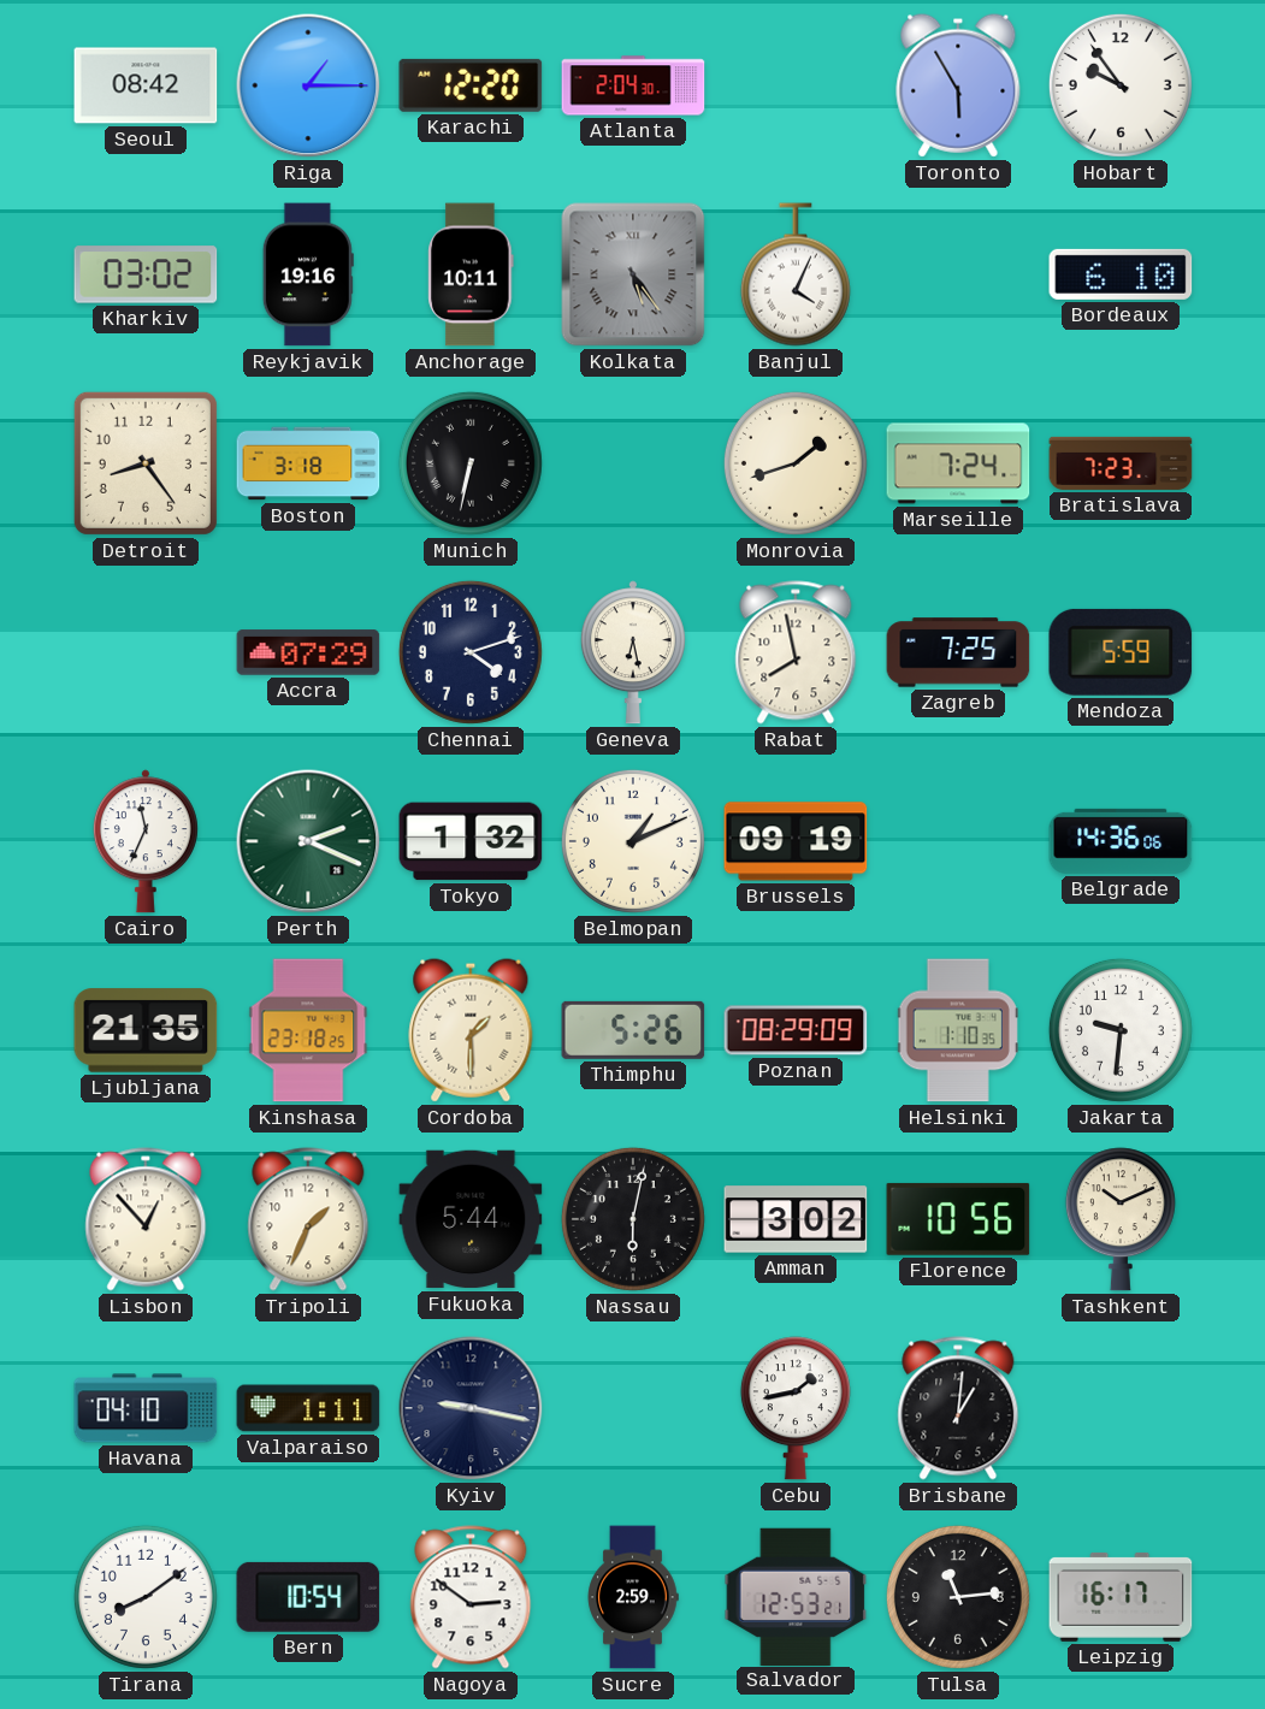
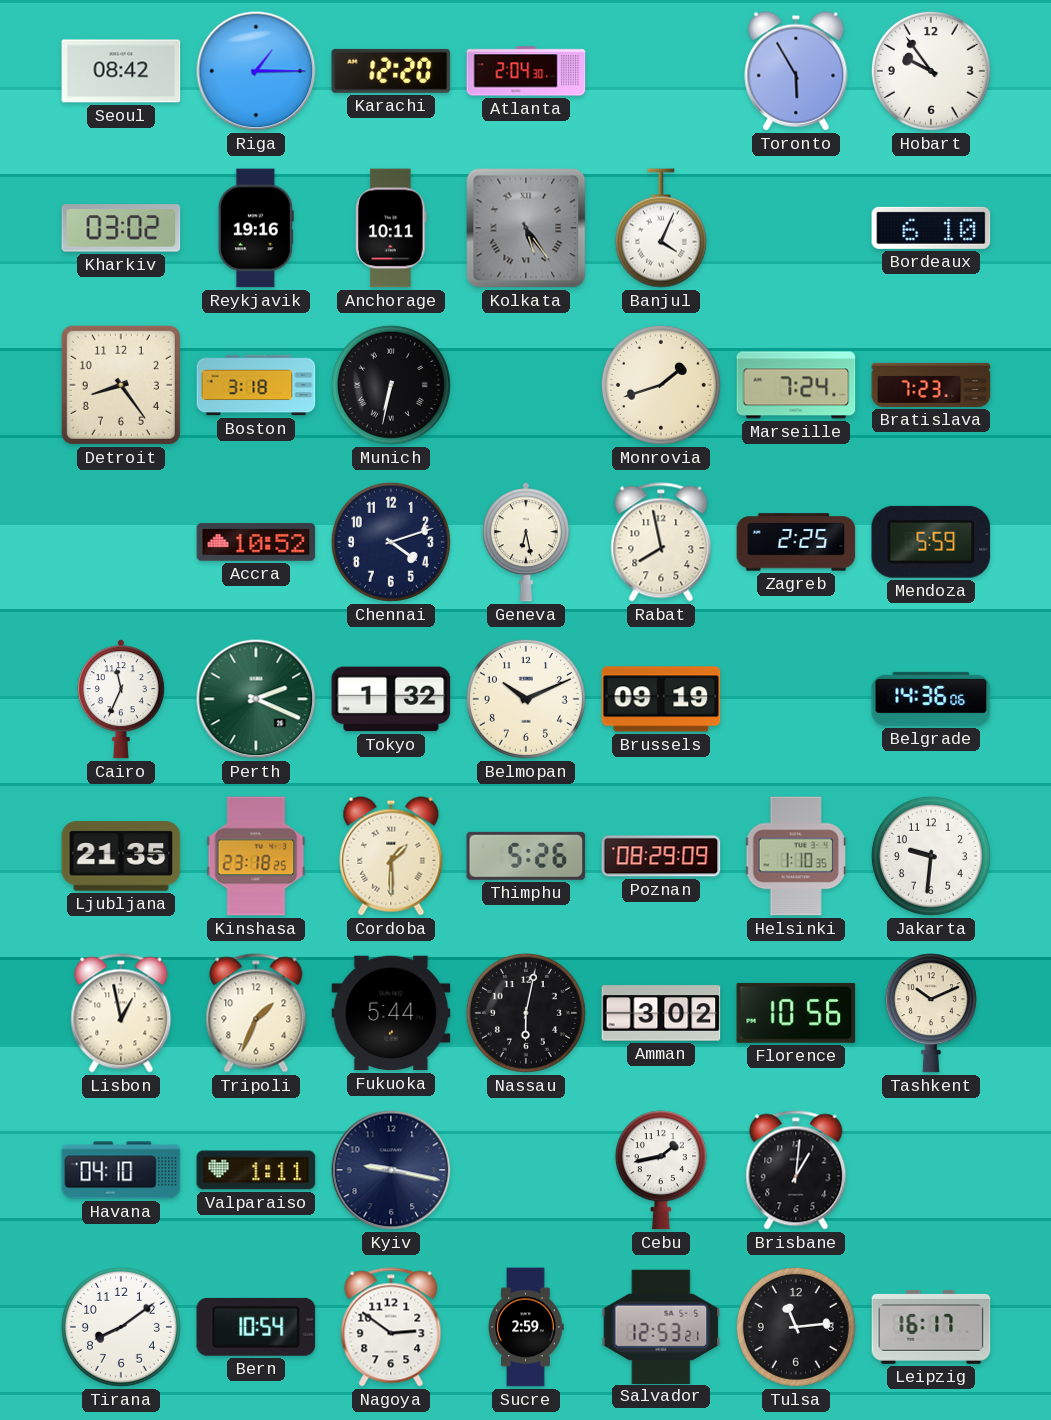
Accra: 07:29 -> 10:52 (256, 542)
Zagreb: 7:25 -> 2:25 (796, 542)
Belmopan: 1:11 -> 10:11 (526, 699)
Lisbon: 12:53 -> 12:58 (121, 1013)
